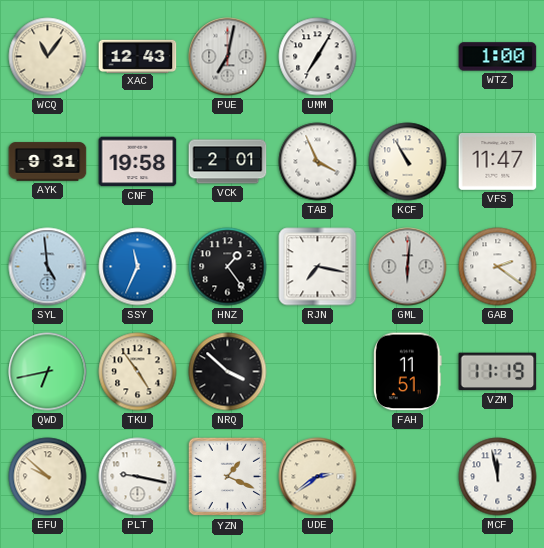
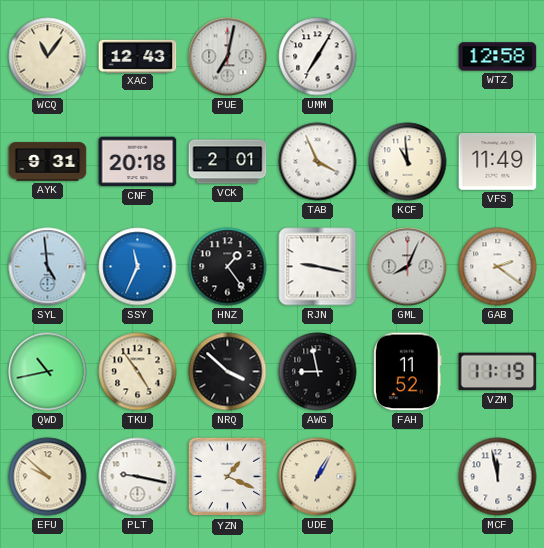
WTZ: 1:00 -> 12:58 (498, 57)
CNF: 19:58 -> 20:18 (138, 162)
KCF: 10:55 -> 10:59 (408, 162)
VFS: 11:47 -> 11:49 (498, 162)
RJN: 7:17 -> 9:17 (318, 267)
GML: 6:01 -> 8:04 (408, 267)
QWD: 6:43 -> 10:43 (48, 372)
AWG: none -> 8:58 (318, 372)
FAH: 11:51 -> 11:52 (408, 372)
UDE: 2:39 -> 1:05 (318, 477)
